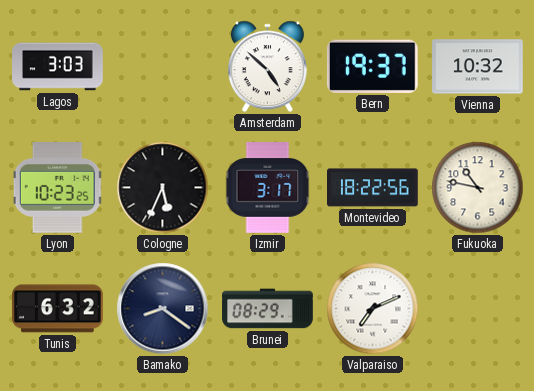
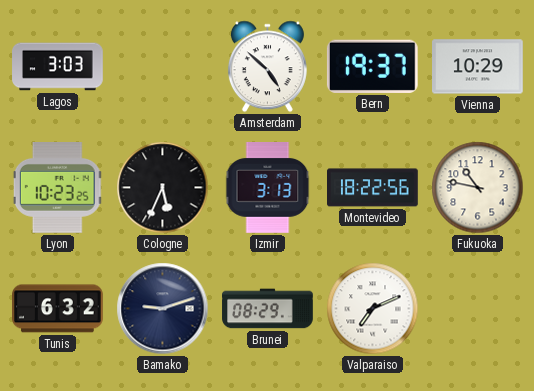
Vienna: 10:32 -> 10:29 (478, 67)
Izmir: 3:17 -> 3:13 (268, 188)
Bamako: 8:21 -> 9:12 (163, 309)
